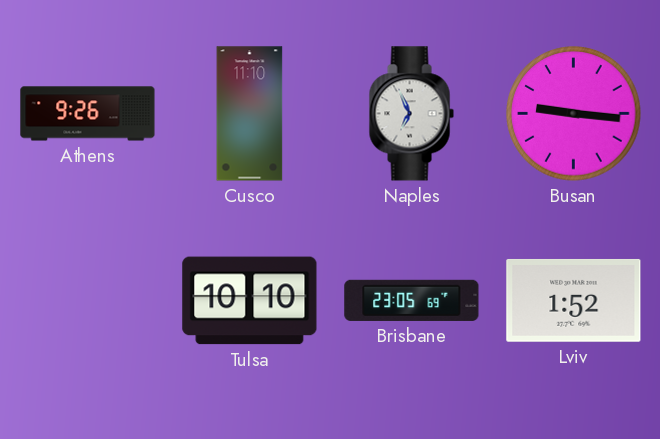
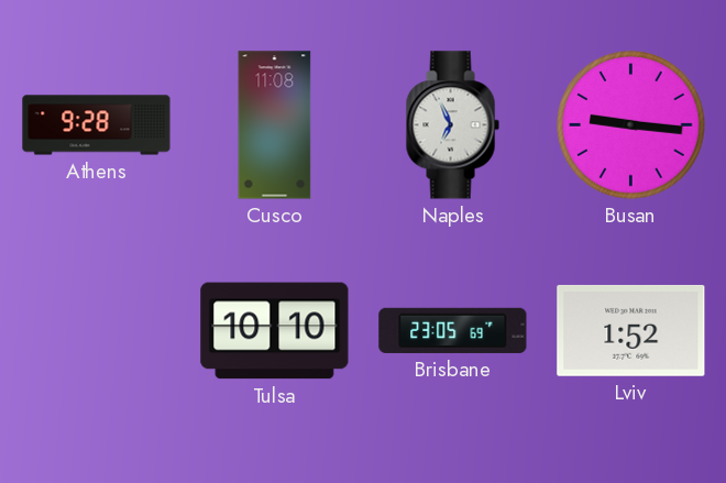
Athens: 9:26 -> 9:28 (97, 125)
Cusco: 11:10 -> 11:08 (275, 125)
